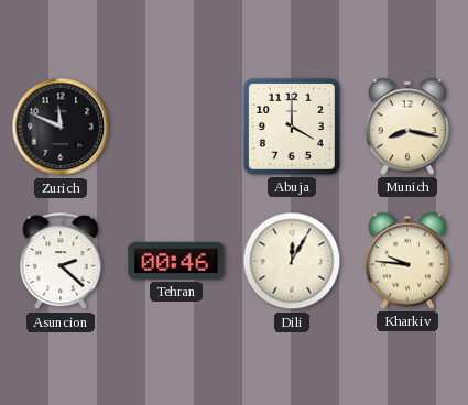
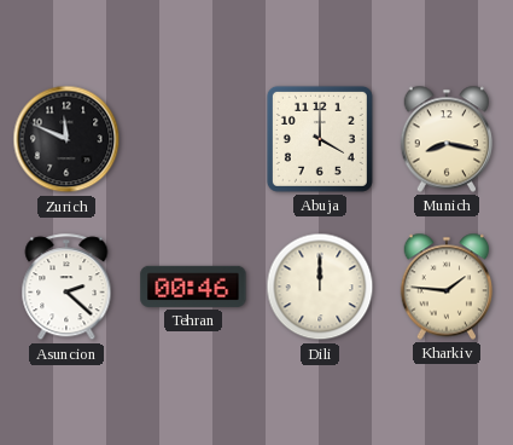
Dili: 12:05 -> 12:00 (320, 287)
Kharkiv: 9:46 -> 1:46 (447, 287)
